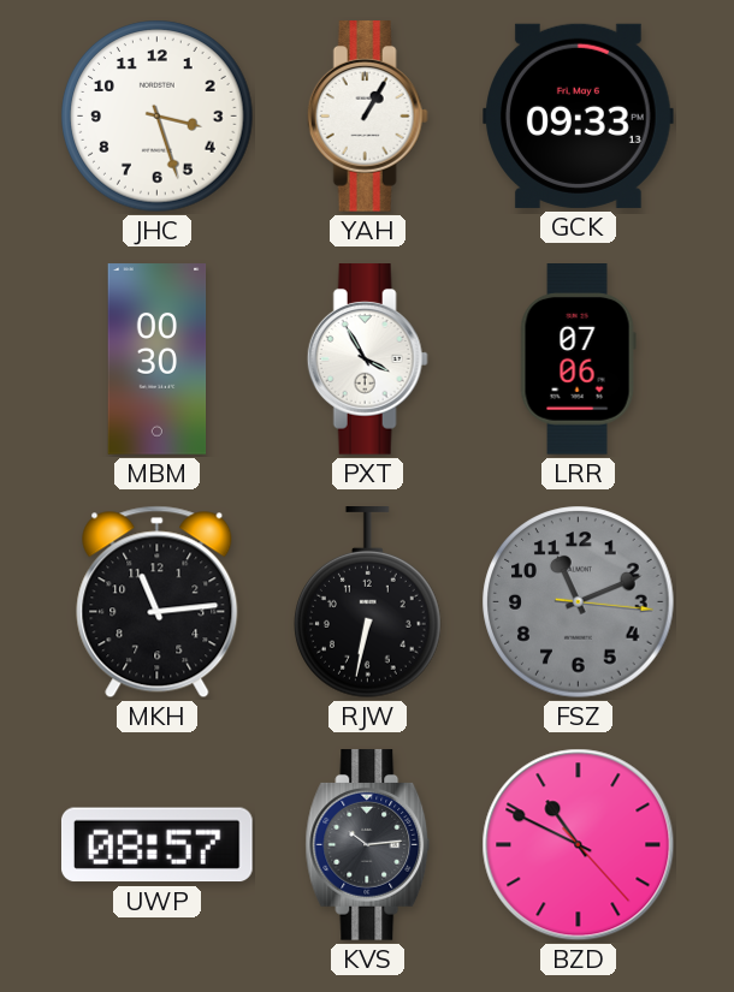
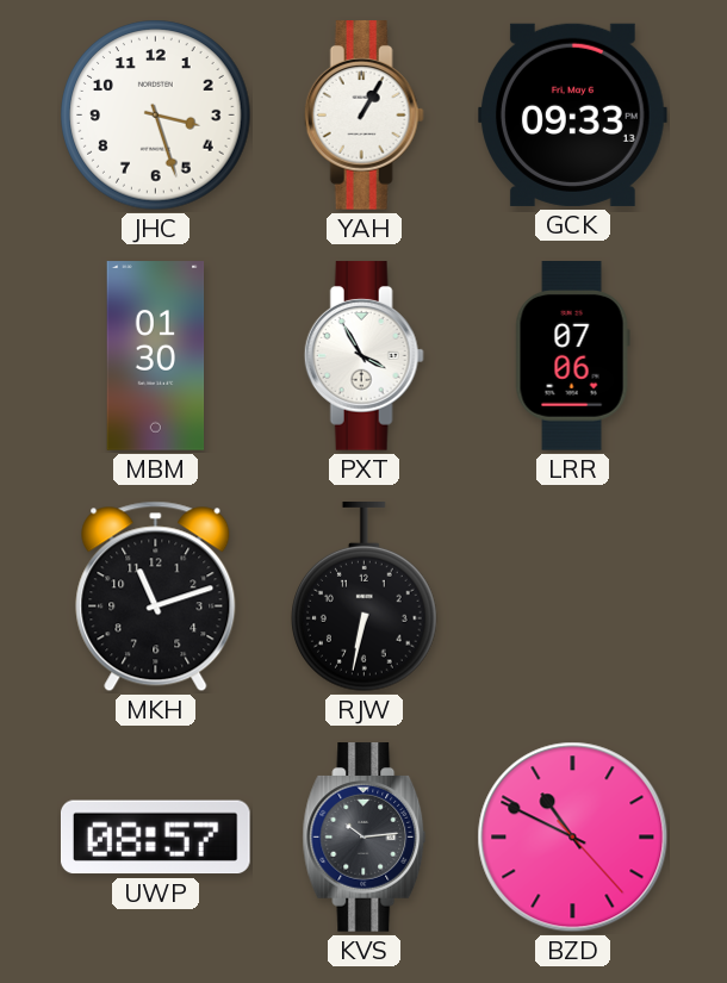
MBM: 00:30 -> 01:30 (156, 356)
MKH: 11:14 -> 11:12 (156, 597)
FSZ: 11:11 -> none (579, 602)
